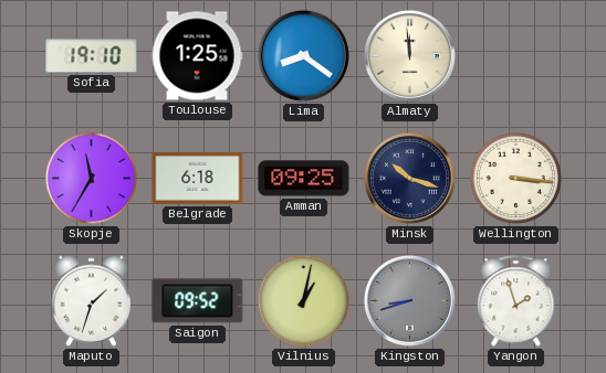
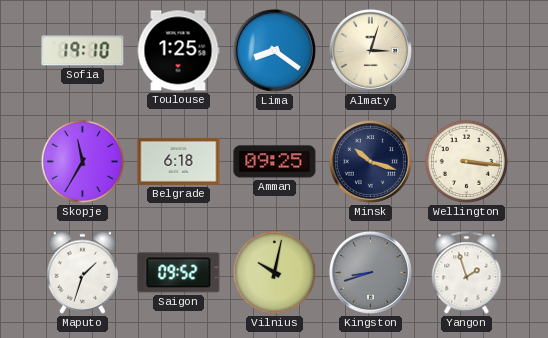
Almaty: 11:59 -> 3:03 (370, 50)
Vilnius: 1:02 -> 10:02 (274, 272)
